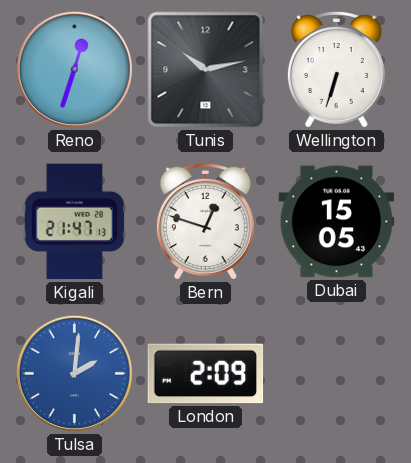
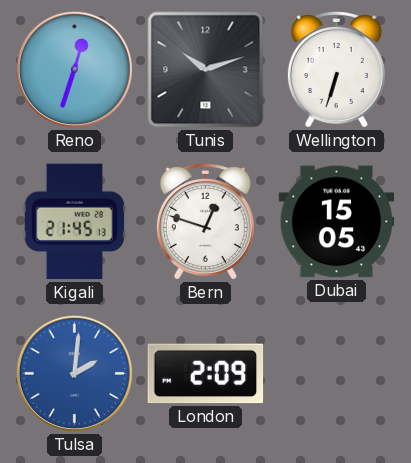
Tunis: 10:13 -> 10:12 (206, 70)
Kigali: 21:47 -> 21:45 (75, 222)
